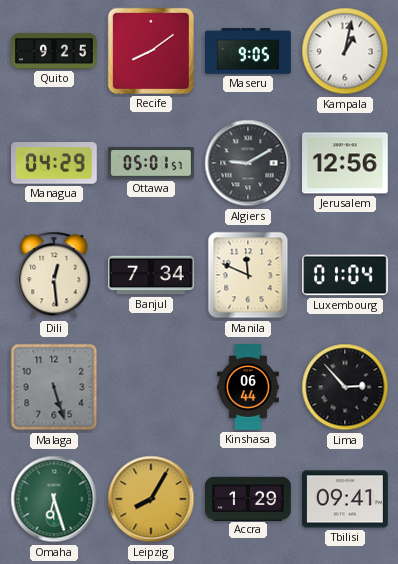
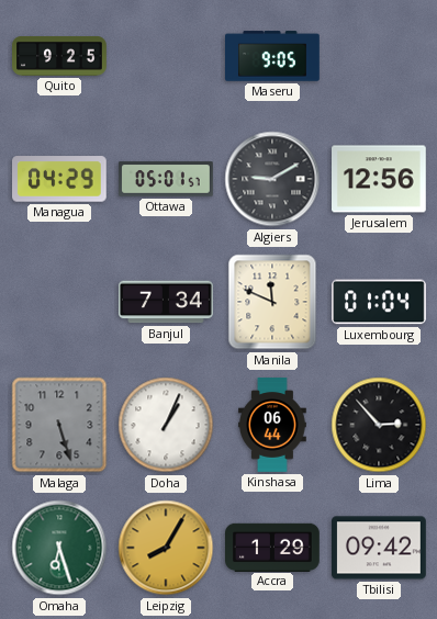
Recife: 8:09 -> none (151, 51)
Kampala: 1:02 -> none (345, 51)
Dili: 12:29 -> none (54, 275)
Doha: none -> 1:04 (166, 425)
Tbilisi: 09:41 -> 09:42 (380, 548)
